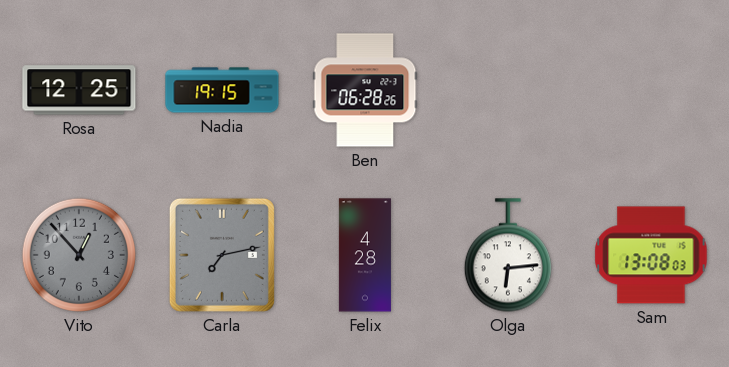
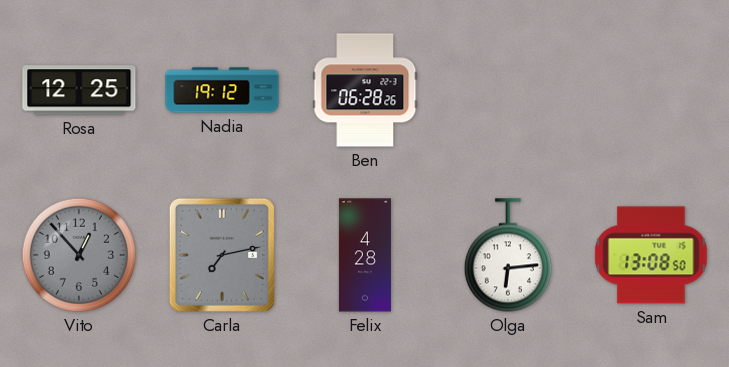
Nadia: 19:15 -> 19:12 (222, 90)
Sam: 13:08:03 -> 13:08:50 (651, 255)
